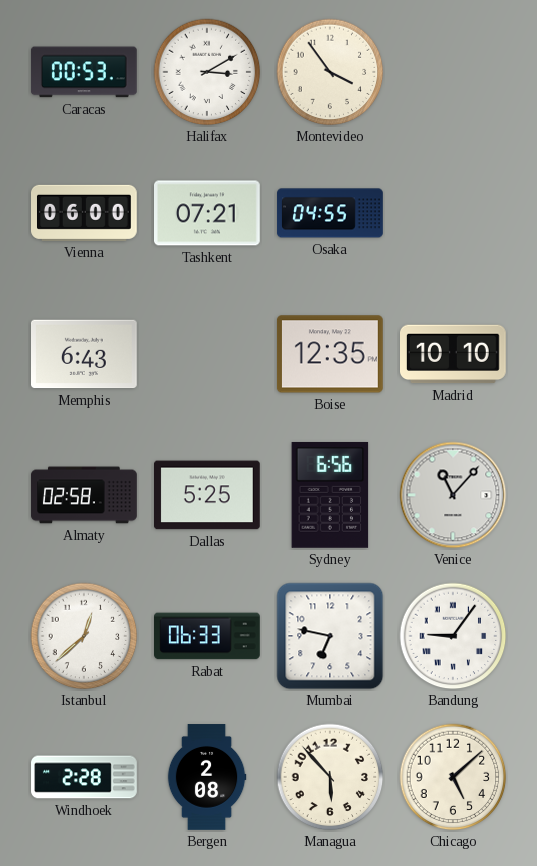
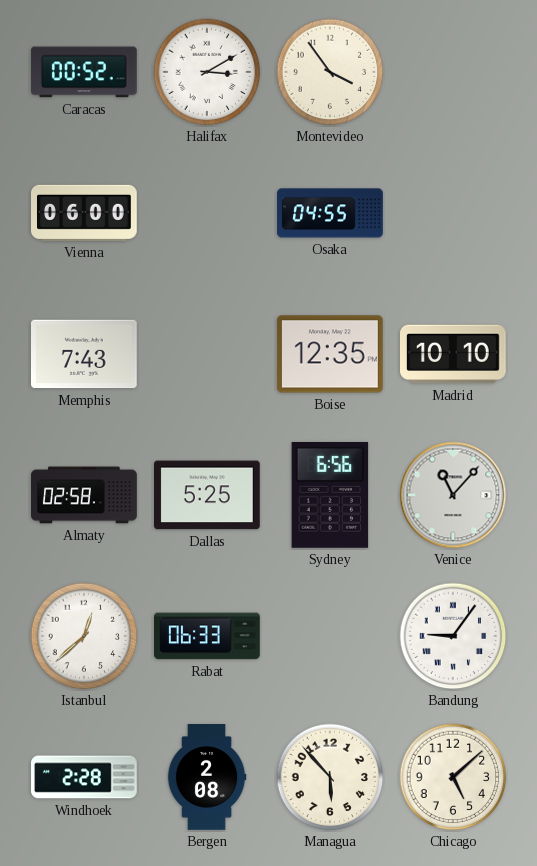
Caracas: 00:53 -> 00:52 (85, 72)
Tashkent: 07:21 -> none (208, 213)
Memphis: 6:43 -> 7:43 (85, 354)
Mumbai: 6:47 -> none (330, 636)
